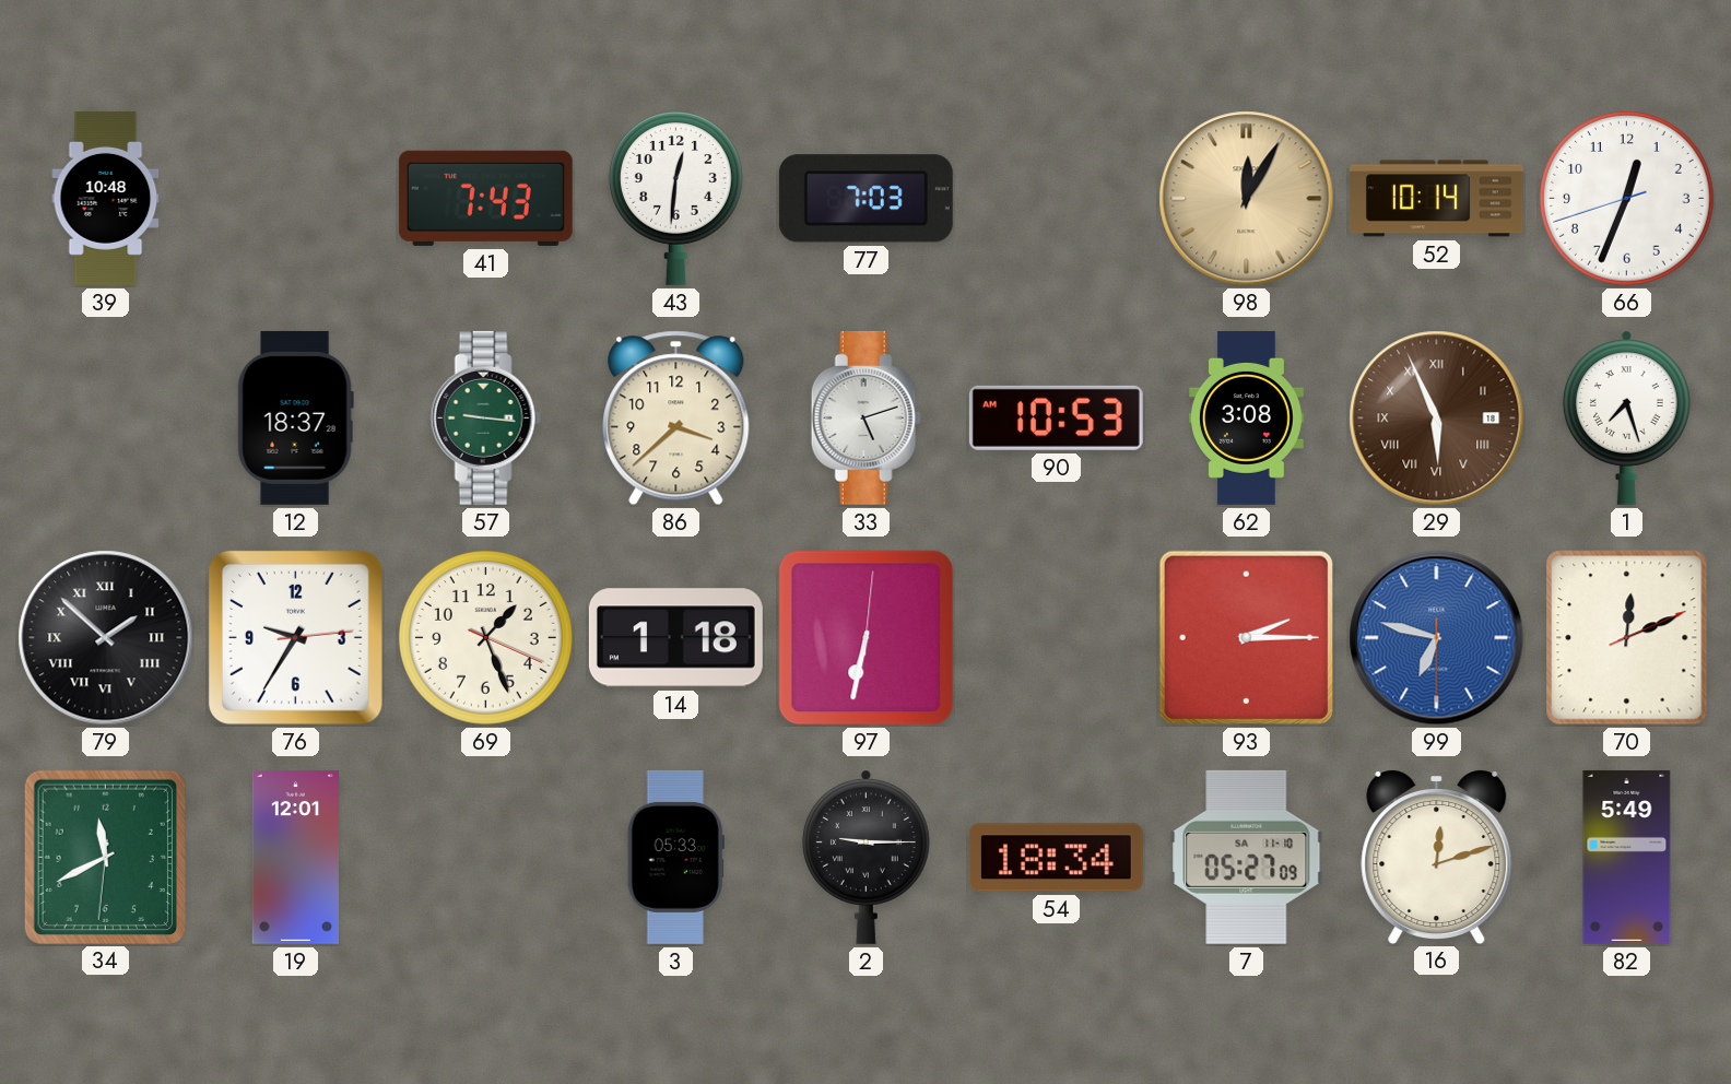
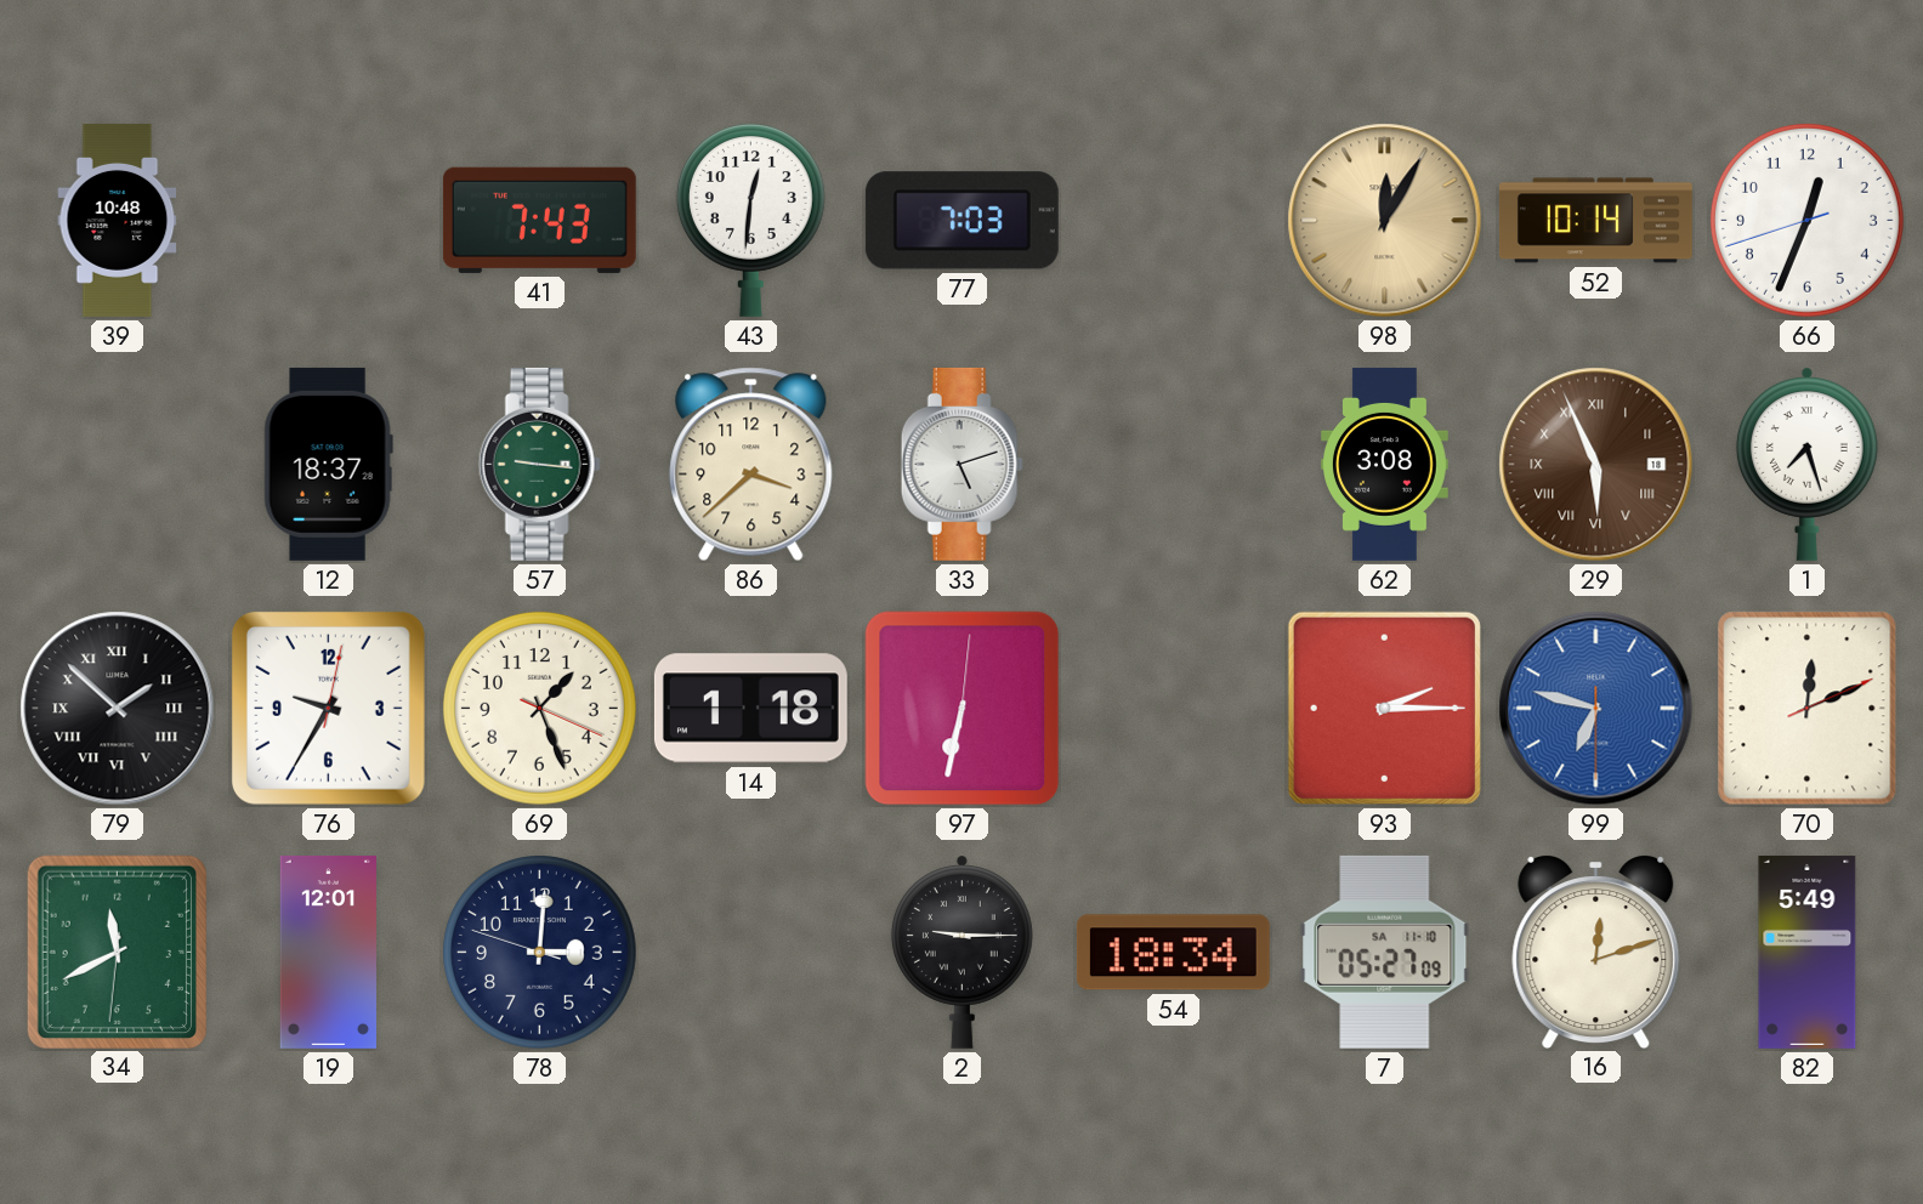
90: 10:53 -> none (1056, 417)
76: 9:35:14 -> 9:35:02 (329, 709)
78: none -> 3:00 (539, 952)
3: 05:33 -> none (675, 857)
